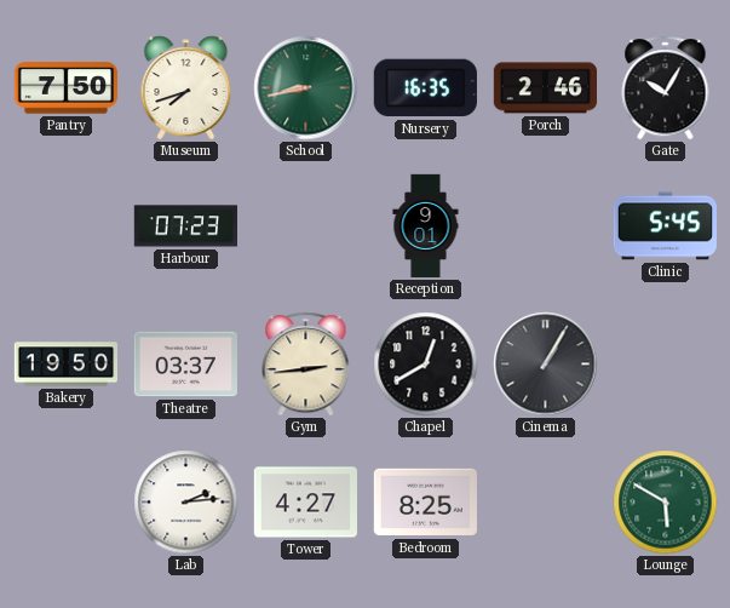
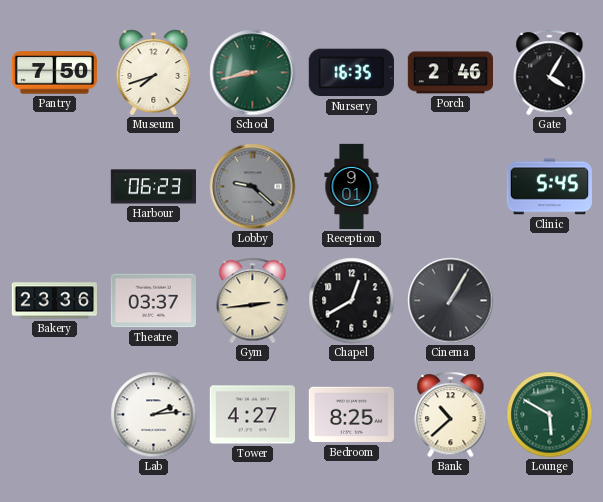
Gate: 10:05 -> 4:05 (550, 73)
Harbour: 07:23 -> 06:23 (153, 187)
Lobby: none -> 9:22 (253, 187)
Bakery: 19:50 -> 23:36 (54, 301)
Bank: none -> 10:38 (451, 415)
